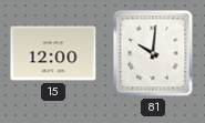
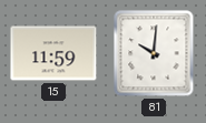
15: 12:00 -> 11:59 (53, 53)
